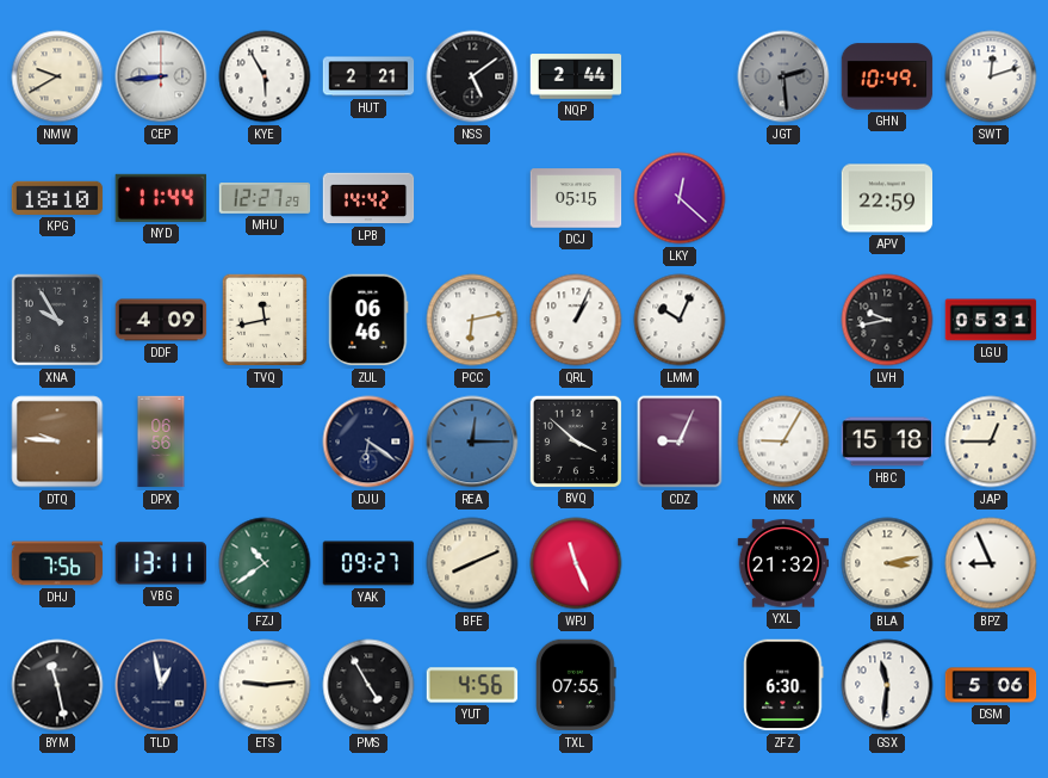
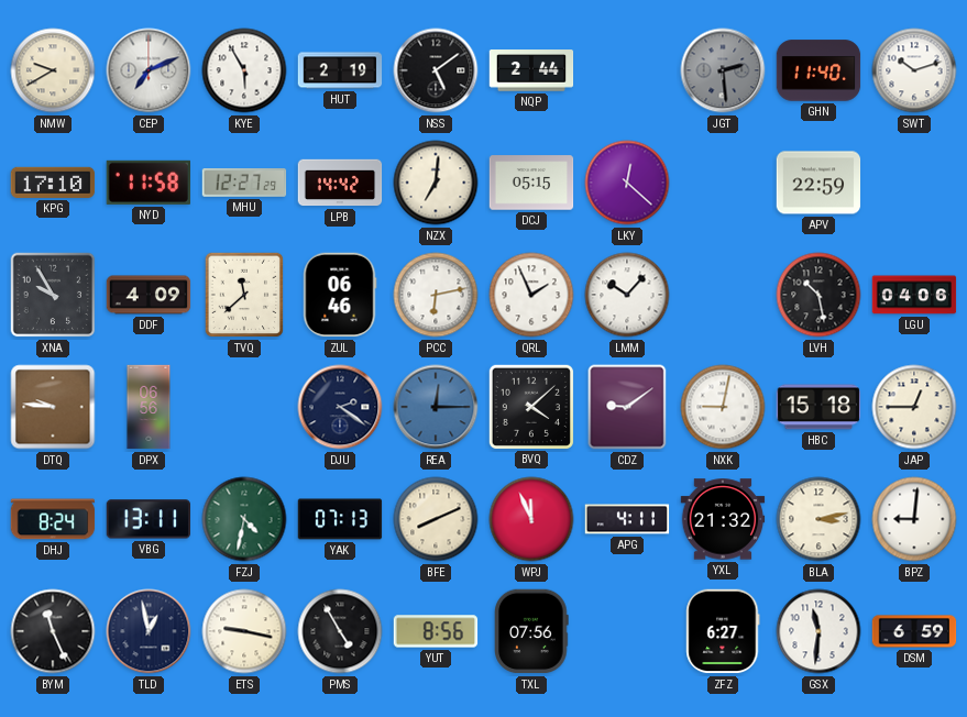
CEP: 8:44 -> 7:11 (149, 70)
HUT: 2:21 -> 2:19 (340, 70)
GHN: 10:49 -> 11:40 (818, 70)
SWT: 12:12 -> 10:12 (914, 70)
KPG: 18:10 -> 17:10 (53, 183)
NYD: 11:44 -> 11:58 (147, 183)
NZX: none -> 7:01 (436, 183)
TVQ: 11:43 -> 11:38 (244, 295)
QRL: 1:04 -> 1:56 (531, 295)
LMM: 10:04 -> 10:07 (627, 295)
LVH: 9:43 -> 10:28 (818, 295)
LGU: 05:31 -> 04:06 (914, 295)
DJU: 6:21 -> 2:21 (340, 407)
BVQ: 3:52 -> 4:08 (530, 406)
CDZ: 9:04 -> 9:09 (627, 407)
NXK: 9:05 -> 9:02 (723, 407)
DHJ: 7:56 -> 8:24 (53, 519)
FZJ: 10:39 -> 4:32 (244, 519)
YAK: 09:27 -> 07:13 (340, 519)
WPJ: 11:26 -> 11:56 (531, 519)
APG: none -> 4:11 (627, 519)
BPZ: 8:56 -> 9:01 (914, 519)
BYM: 11:28 -> 11:26 (53, 631)
ETS: 9:14 -> 9:17 (244, 631)
YUT: 4:56 -> 8:56 (436, 631)
TXL: 07:55 -> 07:56 (531, 631)
ZFZ: 6:30 -> 6:27 (723, 631)
DSM: 5:06 -> 6:59 (914, 631)
